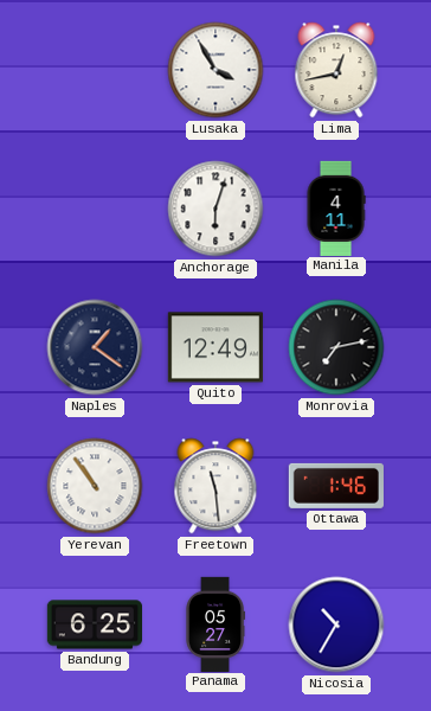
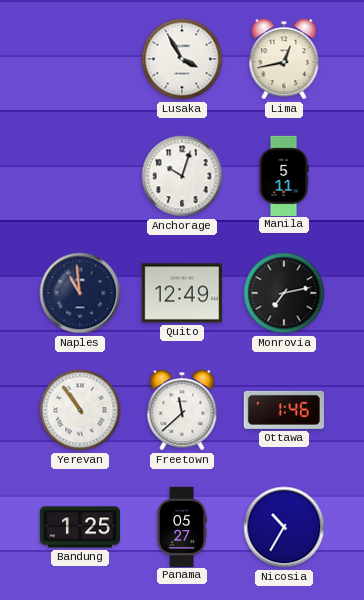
Anchorage: 6:03 -> 10:03 (182, 176)
Manila: 4:11 -> 5:11 (284, 175)
Naples: 1:21 -> 10:59 (80, 293)
Freetown: 11:29 -> 11:38 (182, 410)
Bandung: 6:25 -> 1:25 (79, 527)
